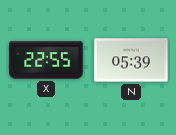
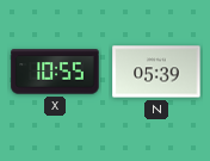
X: 22:55 -> 10:55 (55, 72)
